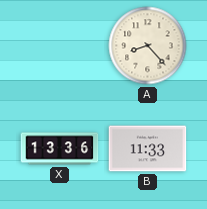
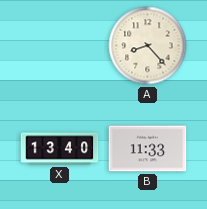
X: 13:36 -> 13:40 (60, 149)
